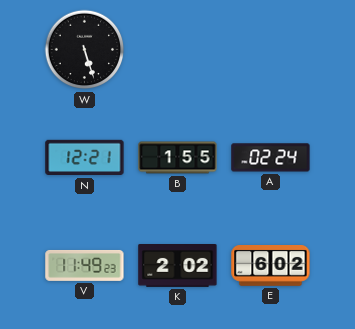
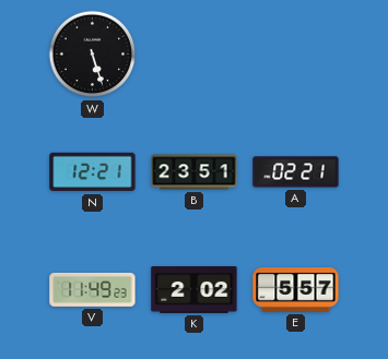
B: 1:55 -> 23:51 (195, 172)
A: 02:24 -> 02:21 (296, 172)
E: 6:02 -> 5:57 (296, 290)
